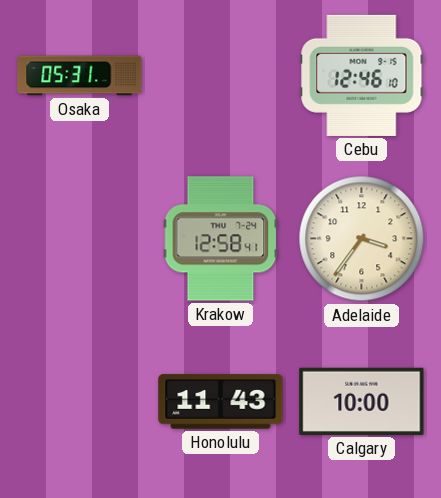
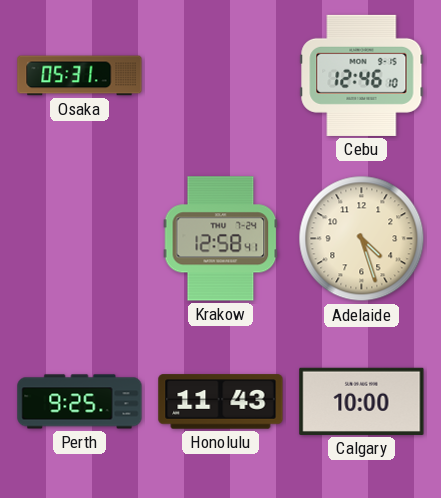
Adelaide: 3:36 -> 4:27 (362, 239)
Perth: none -> 9:25 (80, 402)
